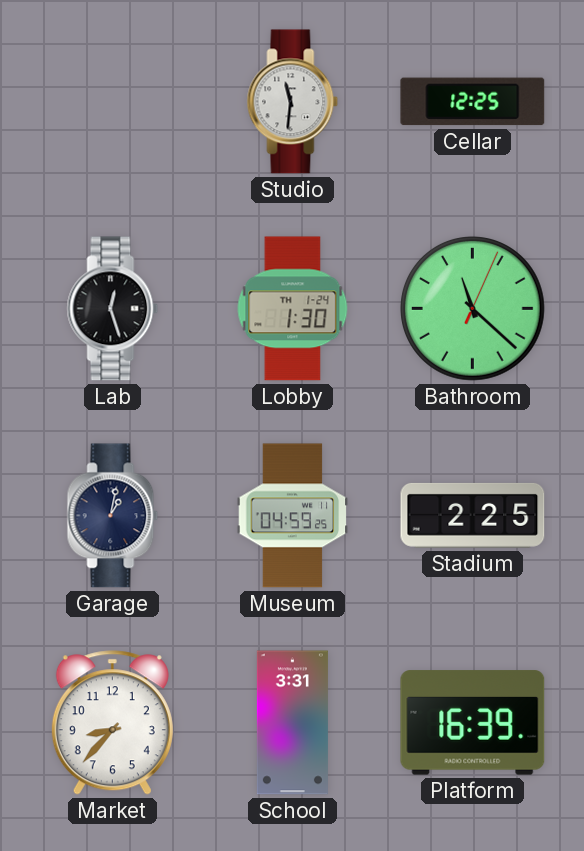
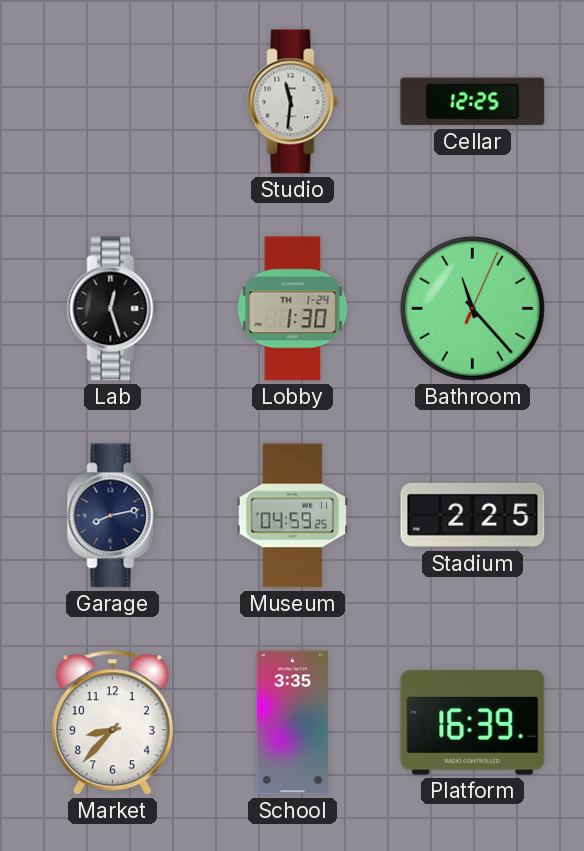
Bathroom: 11:22 -> 11:23 (473, 309)
Garage: 1:02 -> 8:13 (113, 516)
School: 3:31 -> 3:35 (292, 723)
